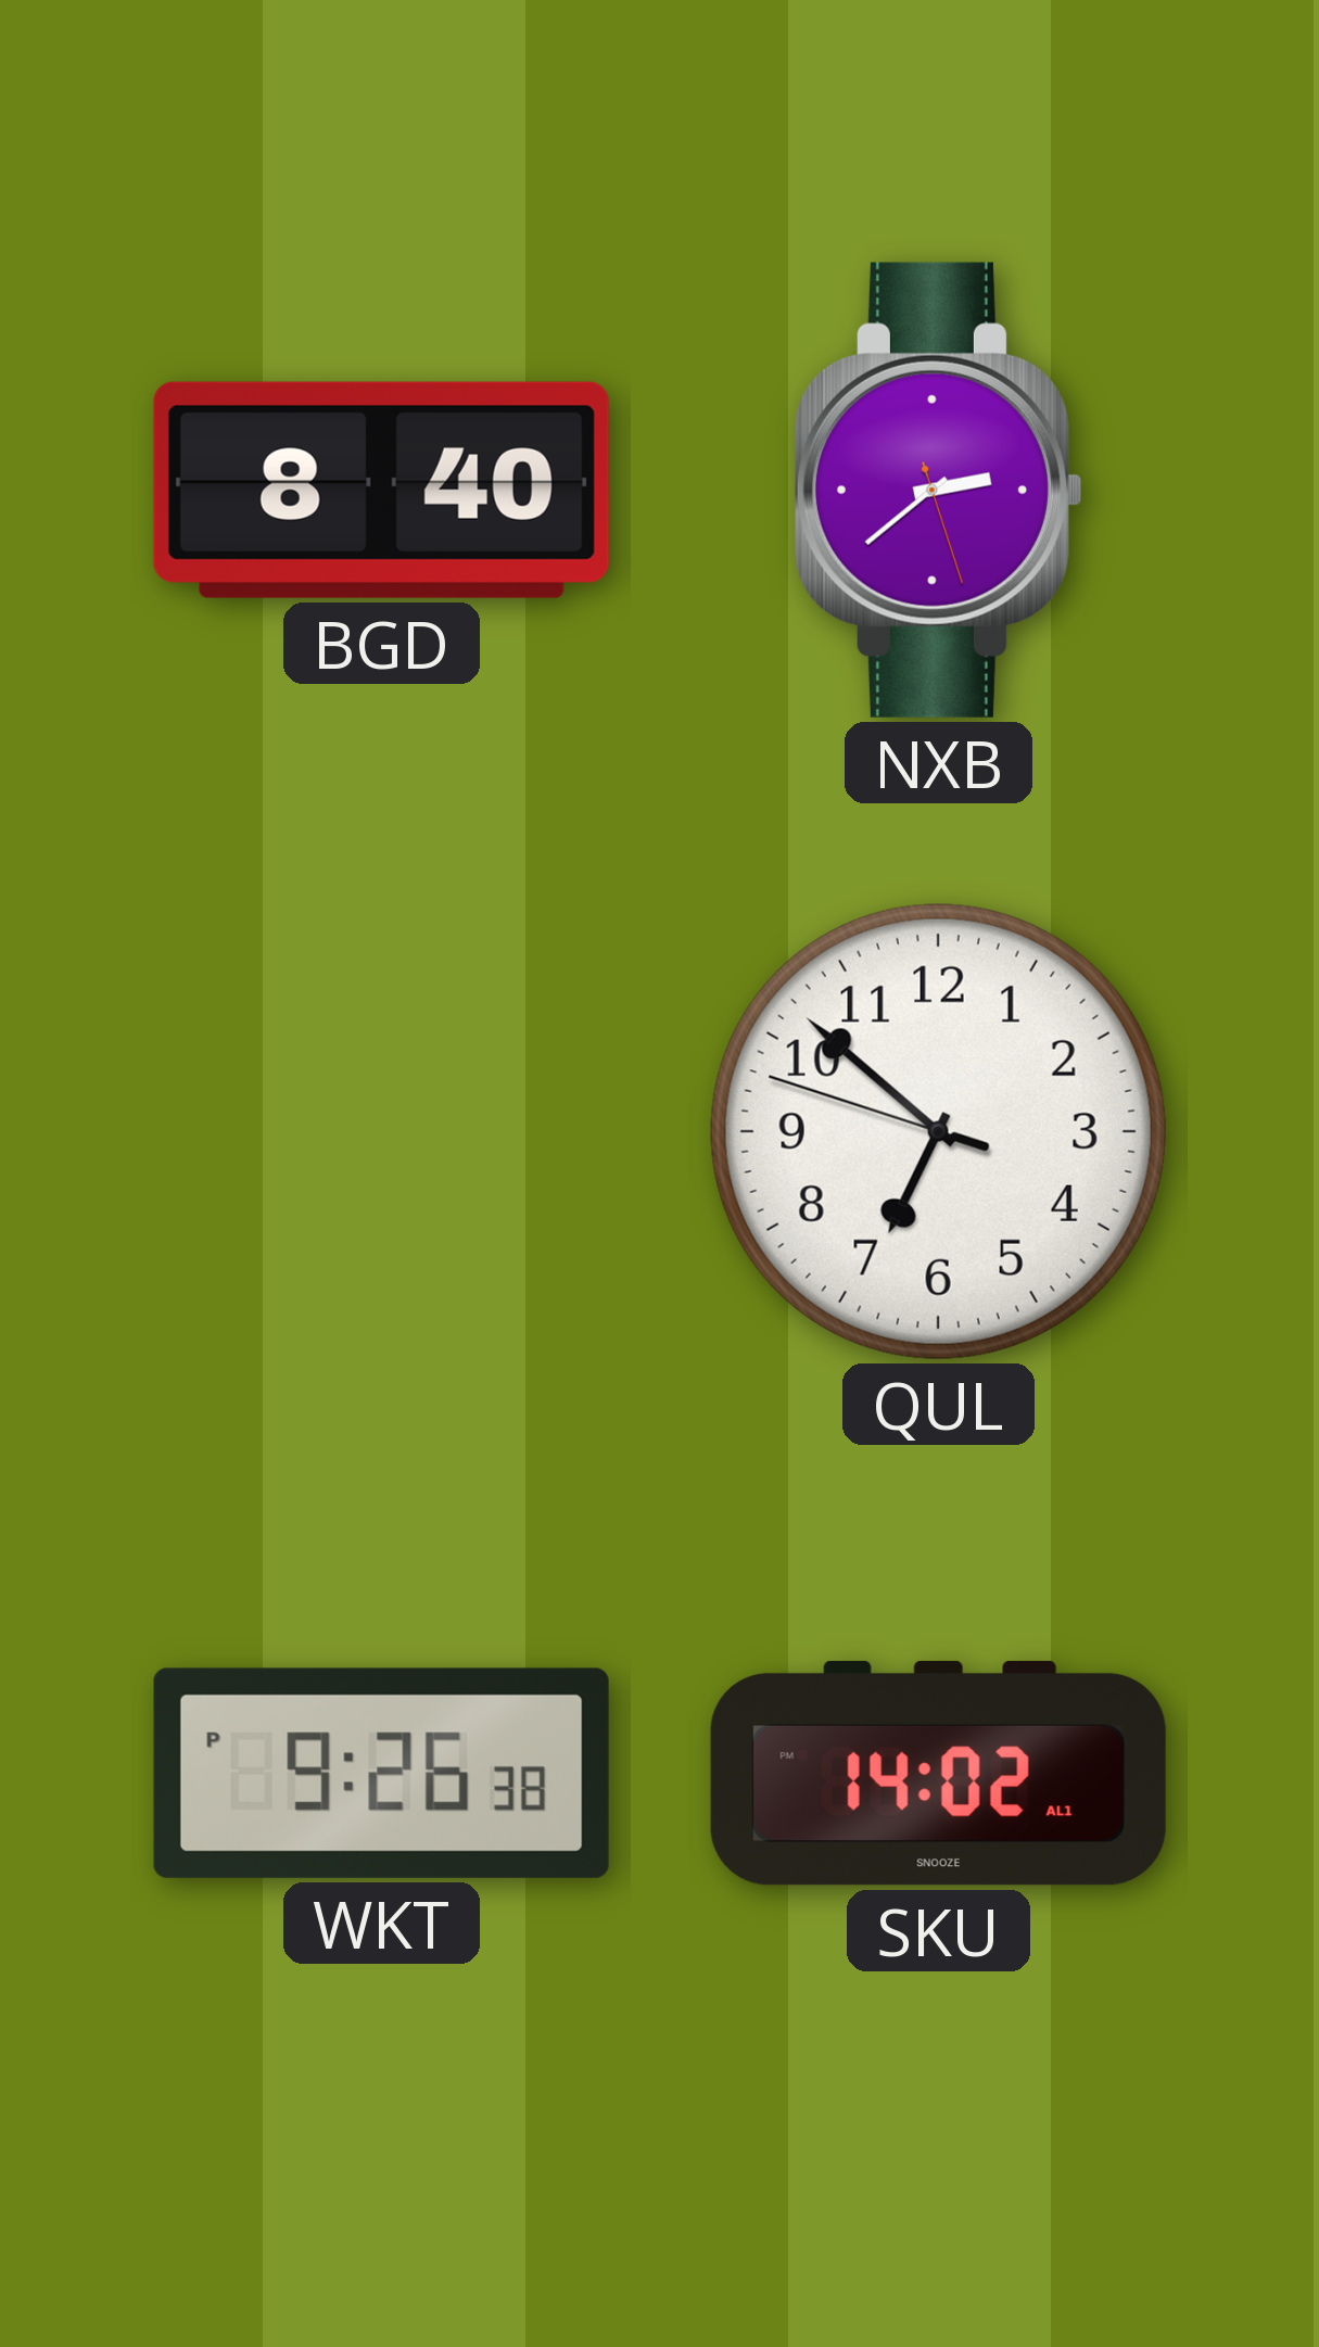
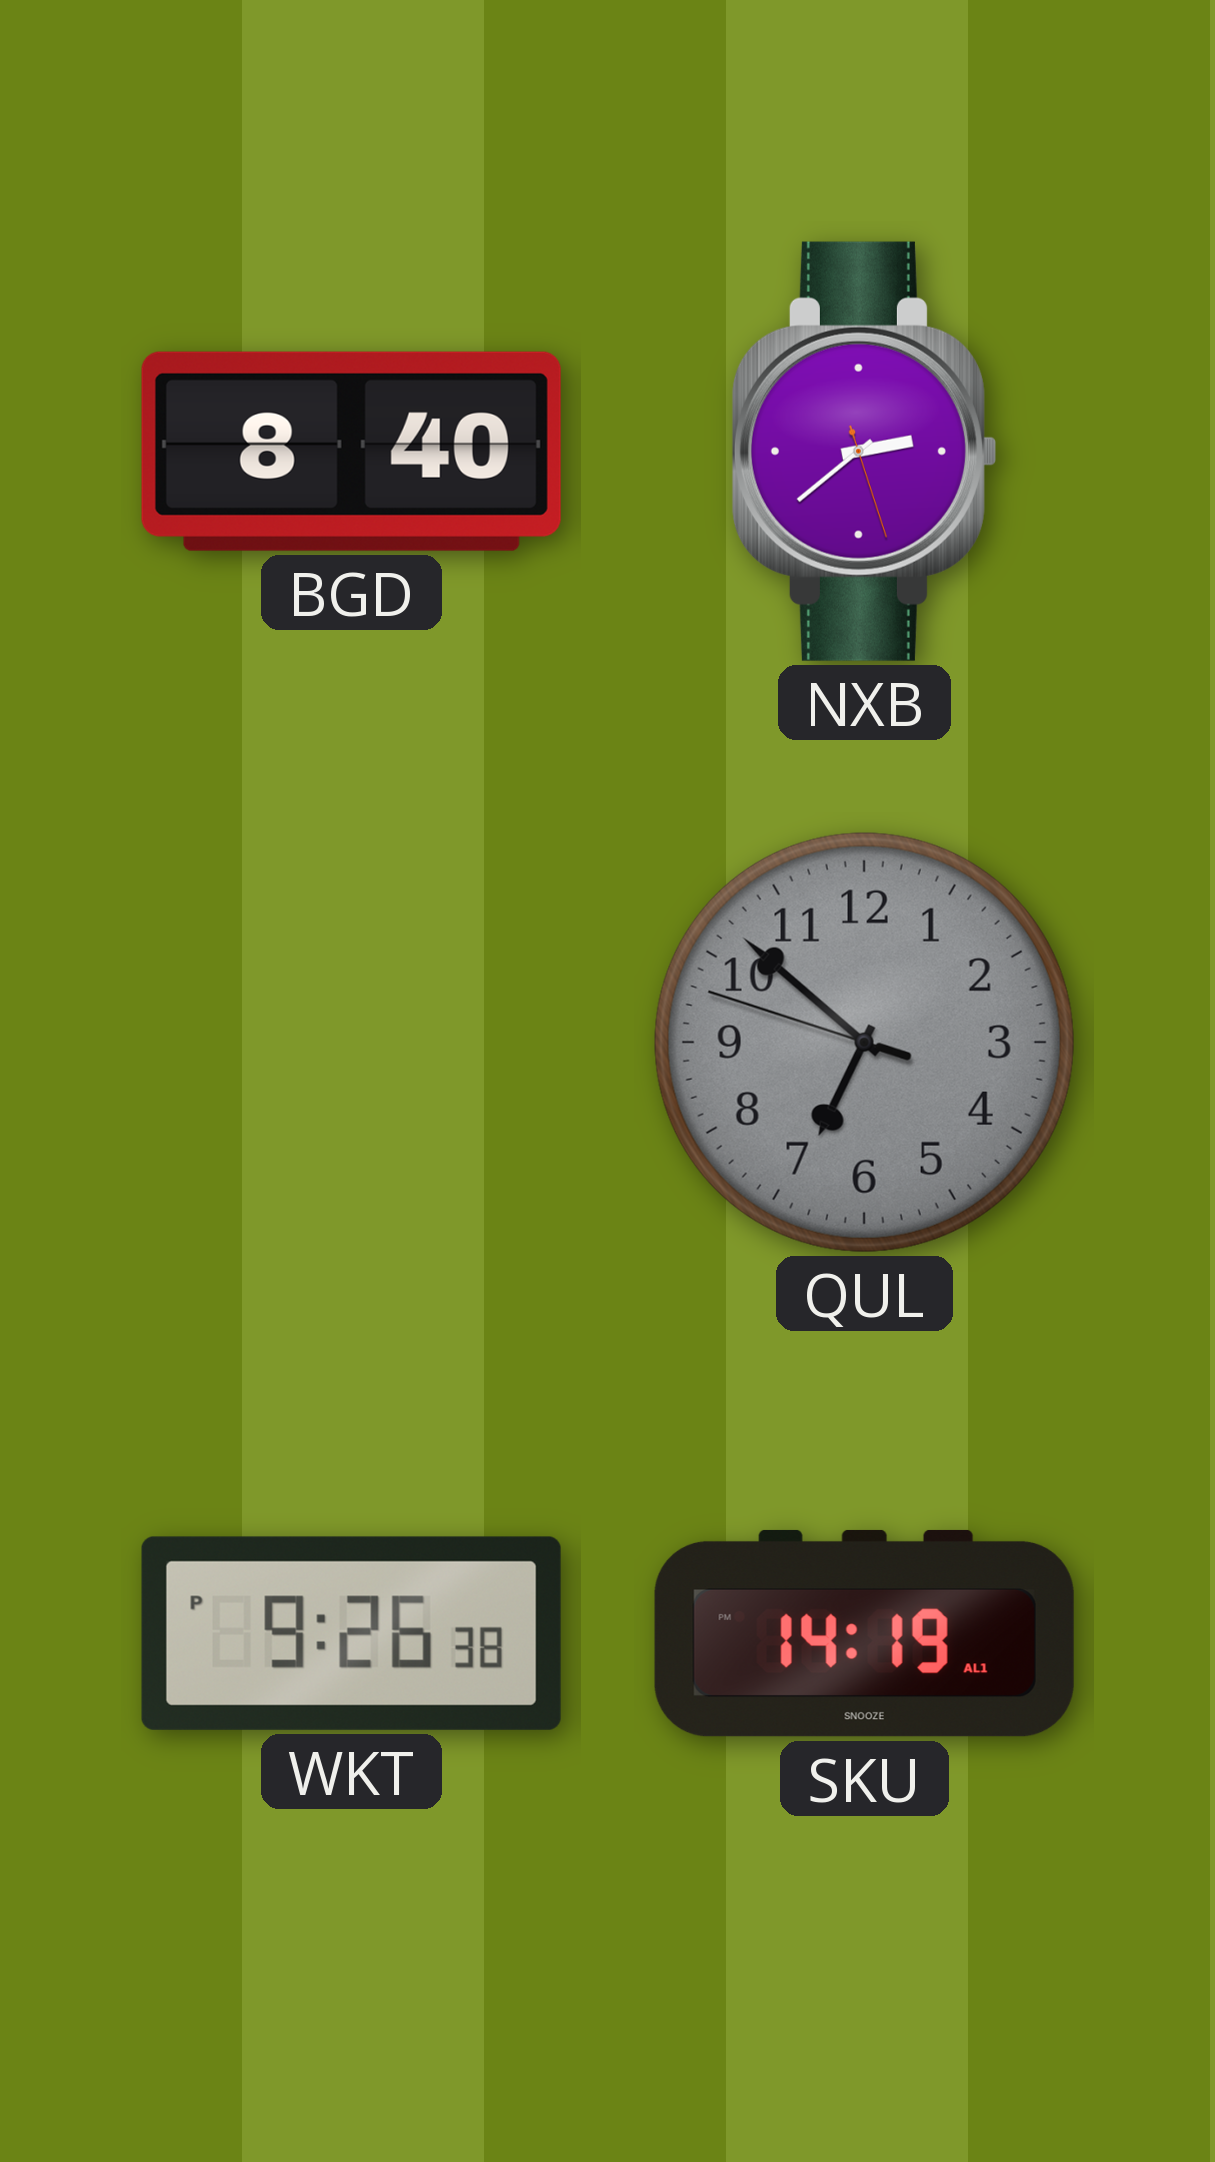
QUL dial: white -> grey (864, 1042)
SKU: 14:02 -> 14:19 (864, 1633)
